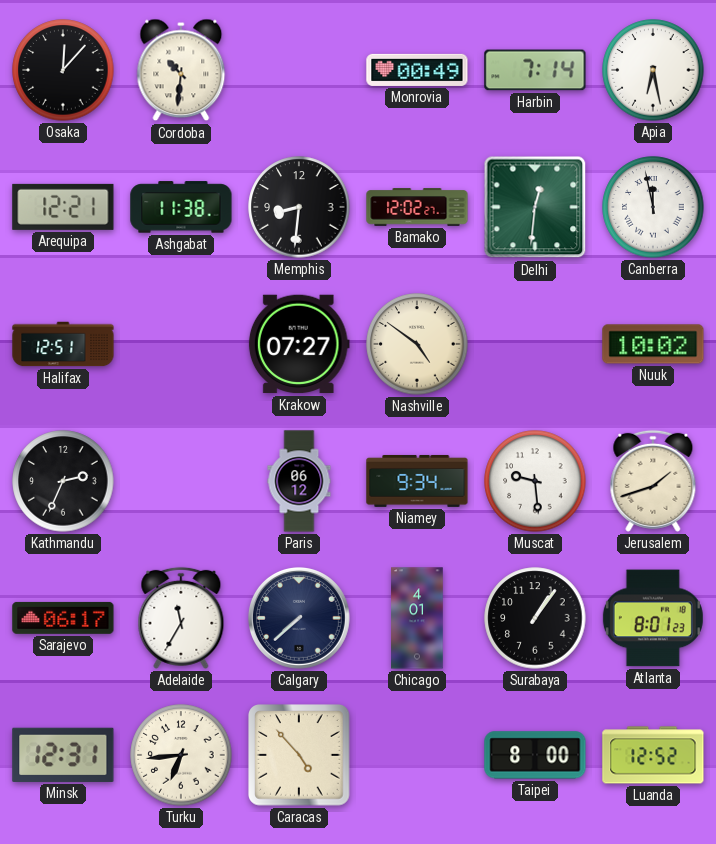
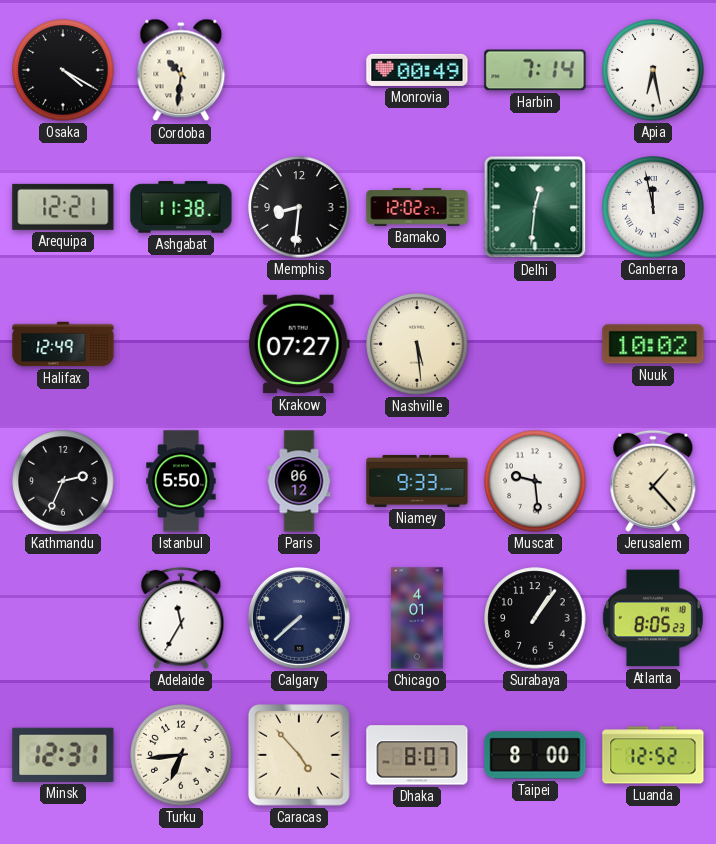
Osaka: 12:07 -> 4:20 (63, 70)
Halifax: 12:51 -> 12:49 (63, 344)
Nashville: 4:51 -> 5:29 (417, 344)
Istanbul: none -> 5:50 (181, 481)
Niamey: 9:34 -> 9:33 (417, 481)
Jerusalem: 1:42 -> 1:23 (653, 481)
Sarajevo: 06:17 -> none (63, 618)
Atlanta: 8:01 -> 8:05 (653, 618)
Dhaka: none -> 8:07 (417, 755)
